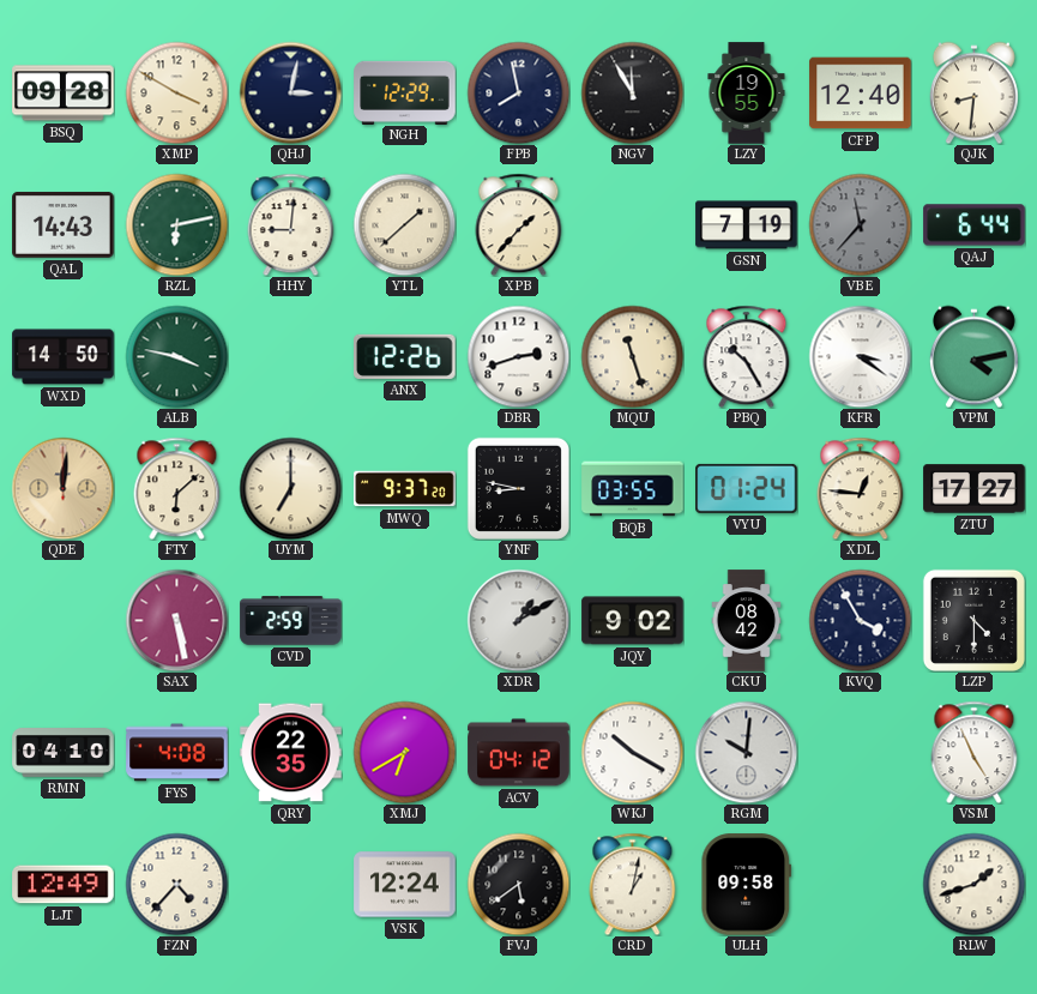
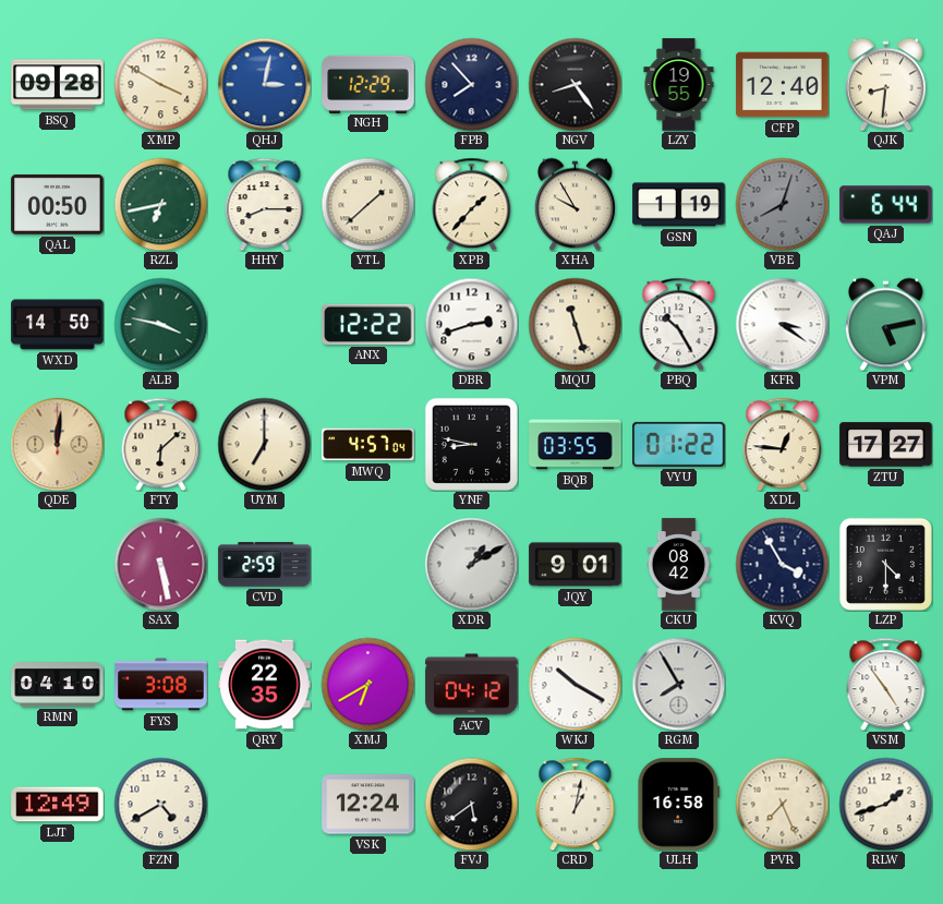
QHJ dial: navy -> blue (264, 84)
FPB: 7:58 -> 7:53 (471, 84)
NGV: 11:55 -> 8:24 (575, 84)
QAL: 14:43 -> 00:50 (58, 204)
RZL: 6:13 -> 6:43 (160, 204)
HHY: 9:01 -> 8:15 (265, 204)
XHA: none -> 9:55 (575, 204)
GSN: 7:19 -> 1:19 (679, 205)
VBE: 11:37 -> 8:03 (782, 204)
ANX: 12:26 -> 12:22 (368, 324)
VPM: 4:13 -> 5:13 (885, 324)
MWQ: 9:37 -> 4:57 (368, 445)
VYU: 01:24 -> 01:22 (679, 444)
JQY: 9:02 -> 9:01 (576, 565)
FYS: 4:08 -> 3:08 (161, 685)
RGM: 10:01 -> 7:55 (678, 684)
VSM: 4:56 -> 4:54 (886, 684)
FZN: 4:37 -> 4:40 (160, 804)
ULH: 09:58 -> 16:58 (678, 805)
PVR: none -> 7:26 (782, 804)
